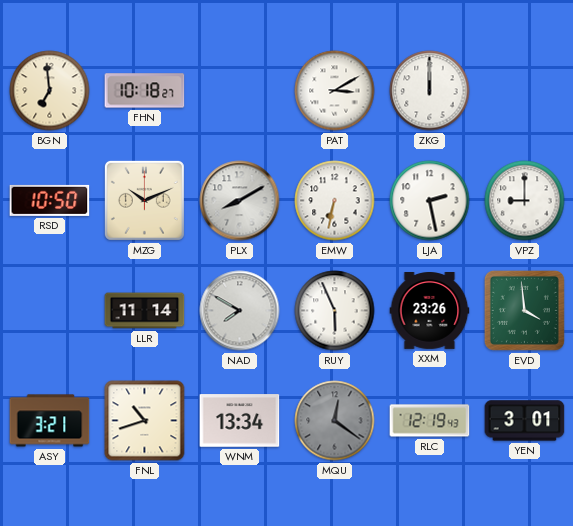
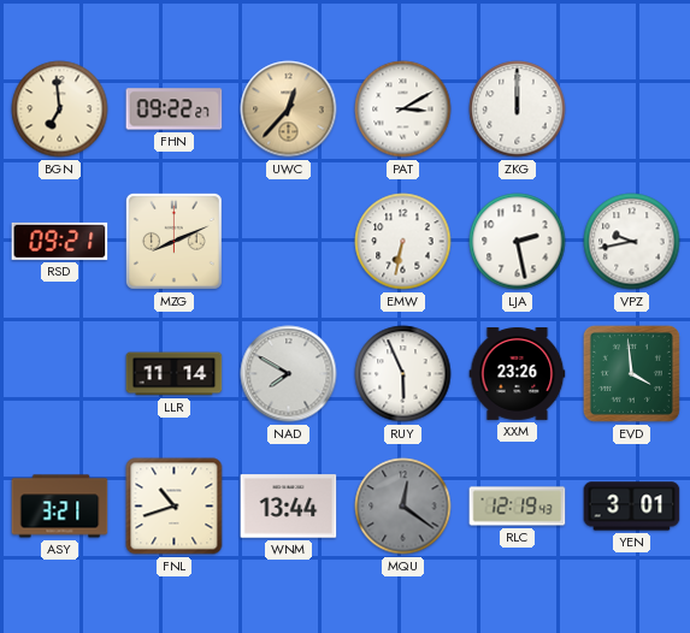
FHN: 10:18 -> 09:22 (175, 110)
UWC: none -> 12:37 (289, 110)
RSD: 10:50 -> 09:21 (60, 241)
MZG: 10:11 -> 8:11 (173, 241)
PLX: 8:10 -> none (240, 201)
VPZ: 9:00 -> 9:43 (632, 242)
WNM: 13:34 -> 13:44 (289, 507)
